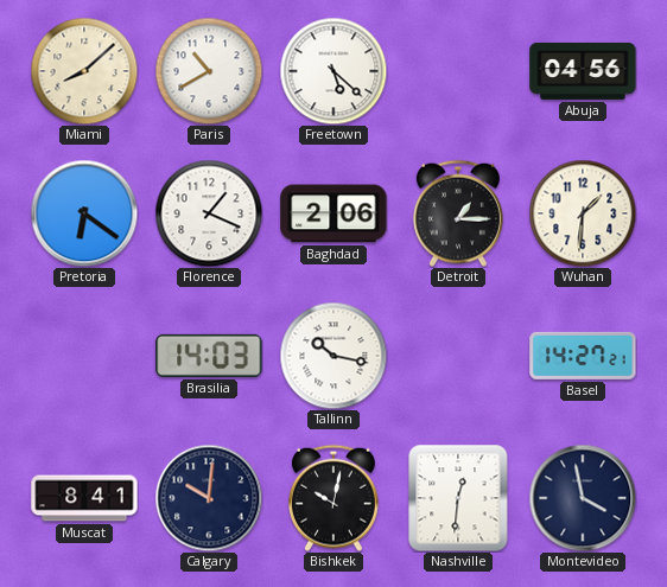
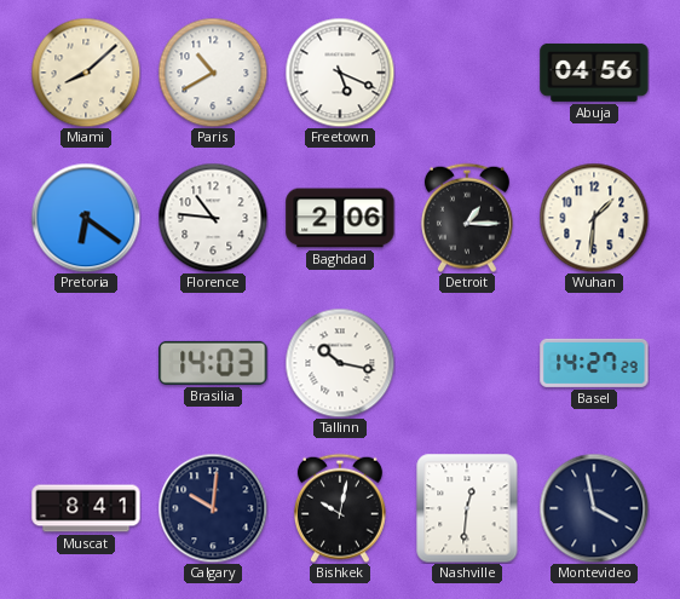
Freetown: 5:22 -> 5:19 (340, 73)
Florence: 1:19 -> 10:46 (213, 218)
Basel: 14:27:21 -> 14:27:29 (594, 363)
